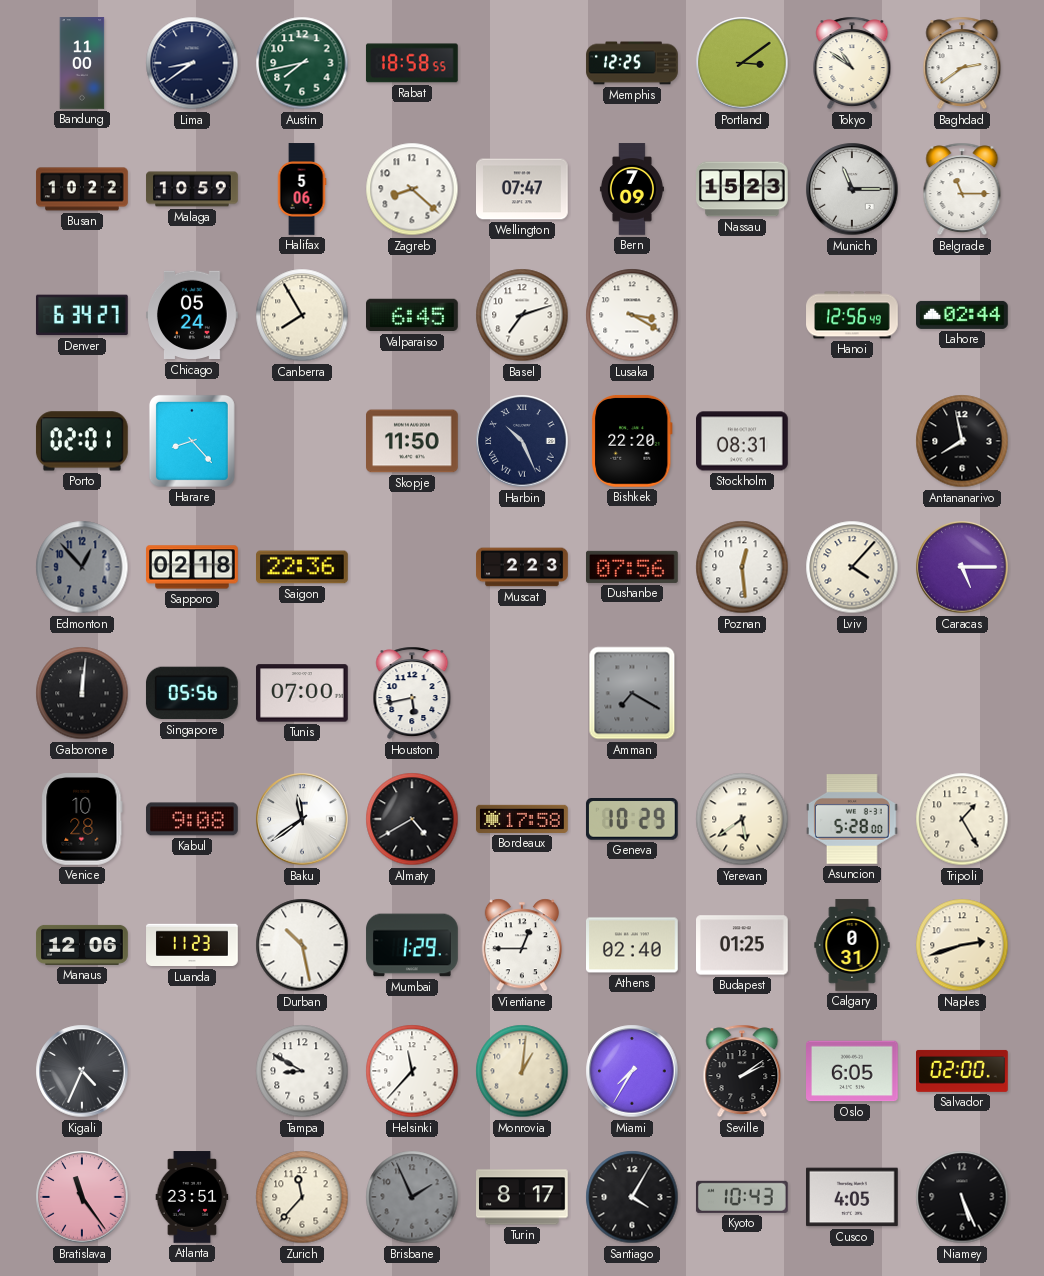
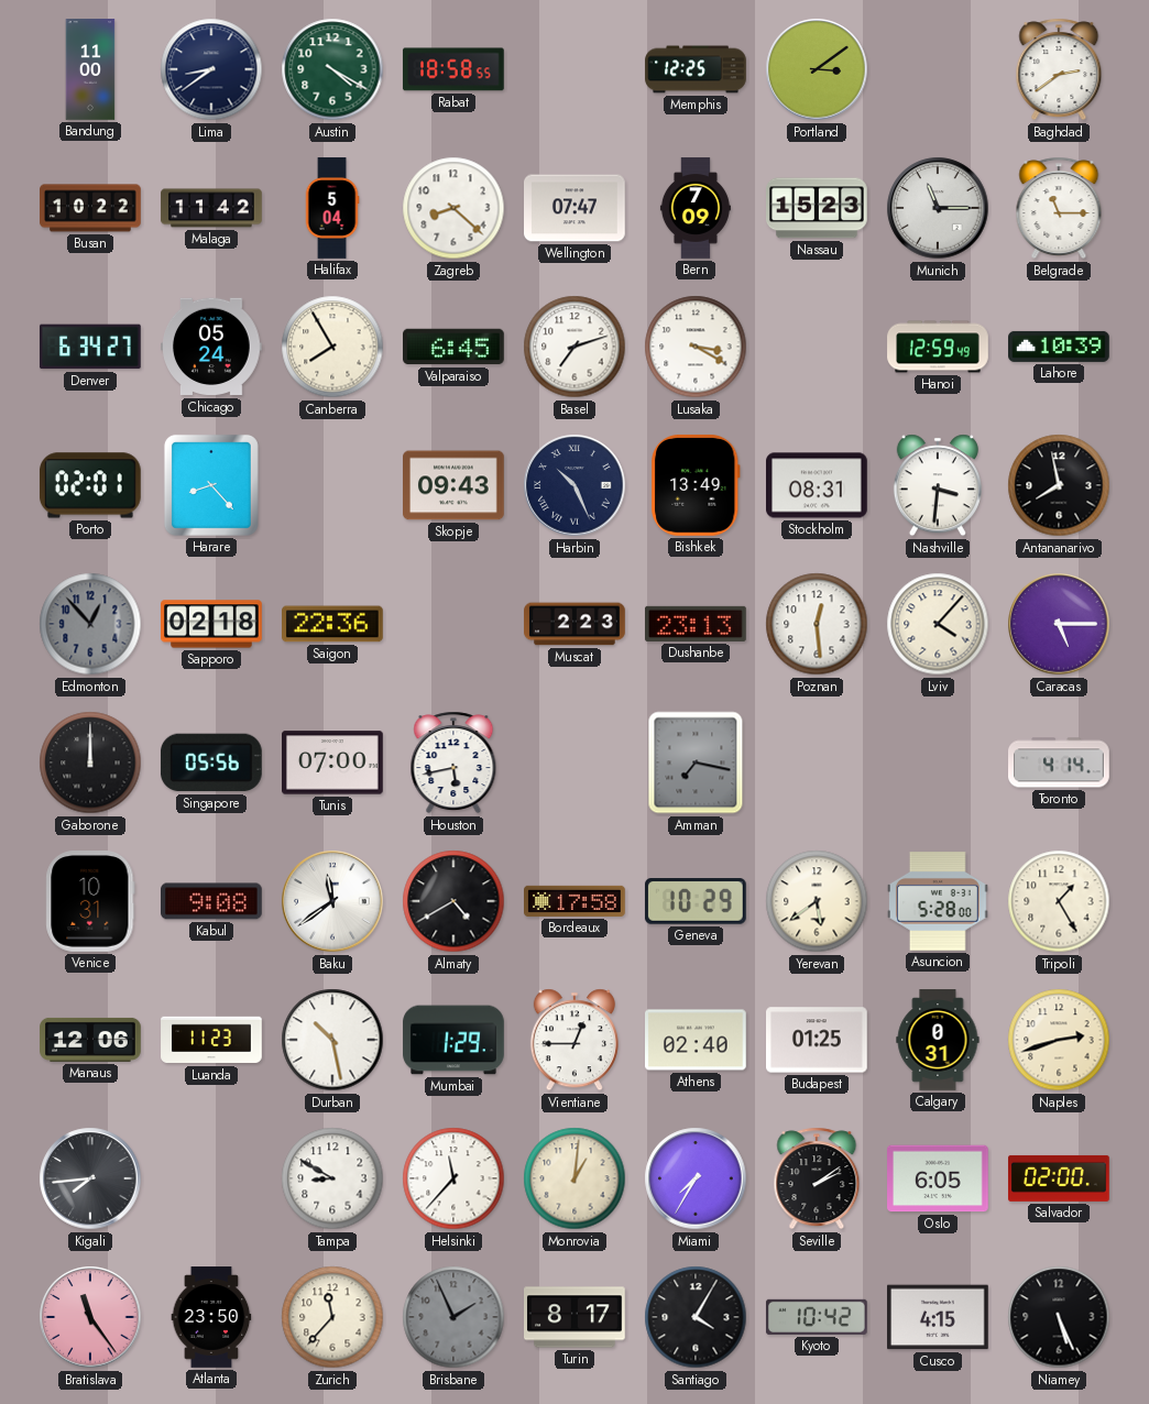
Austin: 7:43 -> 4:20 (332, 69)
Tokyo: 10:51 -> none (852, 63)
Malaga: 10:59 -> 11:42 (211, 208)
Halifax: 5:06 -> 5:04 (332, 208)
Hanoi: 12:56 -> 12:59 (938, 347)
Lahore: 02:44 -> 10:39 (1060, 347)
Skopje: 11:50 -> 09:43 (455, 485)
Bishkek: 22:20 -> 13:49 (697, 485)
Nashville: none -> 3:31 (938, 485)
Dushanbe: 07:56 -> 23:13 (697, 624)
Gaborone: 12:01 -> 12:00 (90, 763)
Amman: 7:20 -> 7:17 (696, 763)
Toronto: none -> 4:14 (1060, 763)
Venice: 10:28 -> 10:31 (90, 902)
Kigali: 4:34 -> 7:44 (90, 1178)
Atlanta: 23:51 -> 23:50 (211, 1317)
Kyoto: 10:43 -> 10:42 (817, 1317)
Cusco: 4:05 -> 4:15 (939, 1317)
